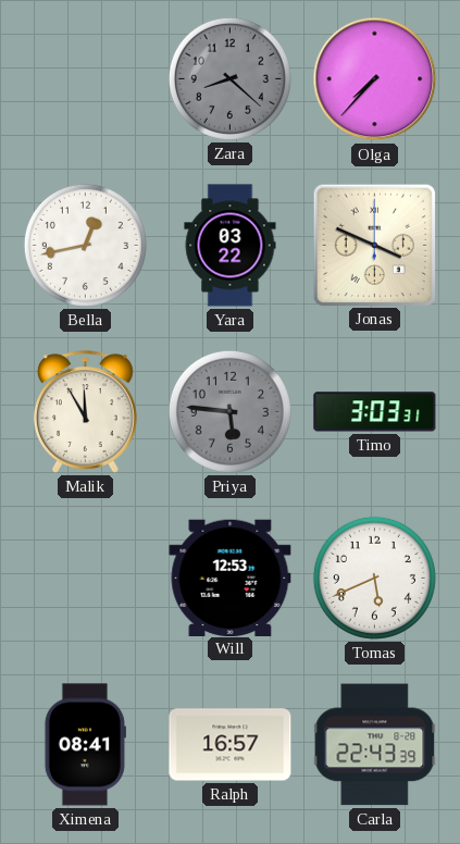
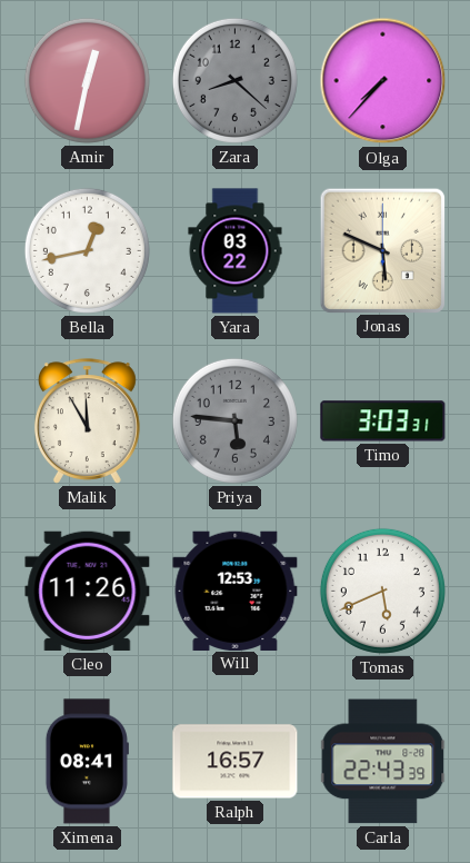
Amir: none -> 12:32 (87, 80)
Jonas: 3:49 -> 5:49 (382, 250)
Cleo: none -> 11:26 (88, 591)
